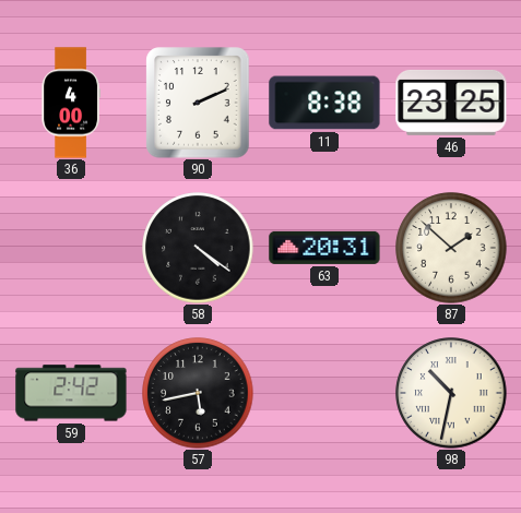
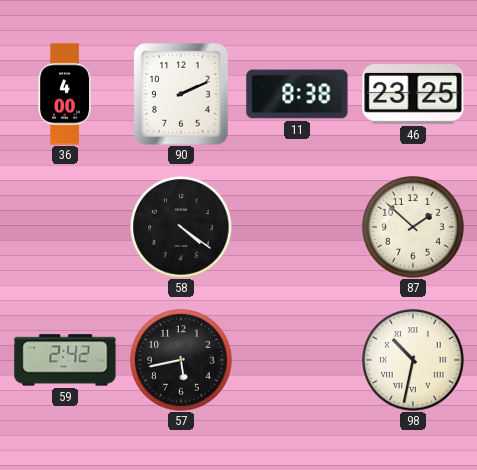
63: 20:31 -> none (324, 248)
